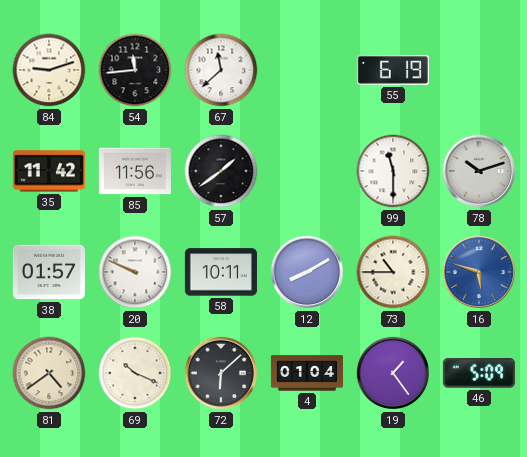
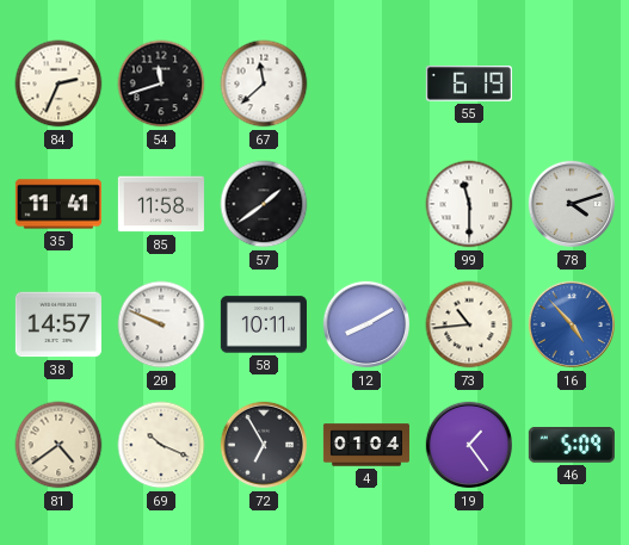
84: 9:12 -> 2:34 (58, 83)
54: 11:44 -> 11:42 (161, 83)
35: 11:42 -> 11:41 (58, 204)
85: 11:56 -> 11:58 (161, 204)
78: 10:12 -> 4:12 (572, 204)
38: 01:57 -> 14:57 (58, 324)
73: 10:45 -> 10:44 (469, 324)
16: 5:48 -> 4:53 (572, 324)
72: 6:08 -> 6:55 (264, 445)
